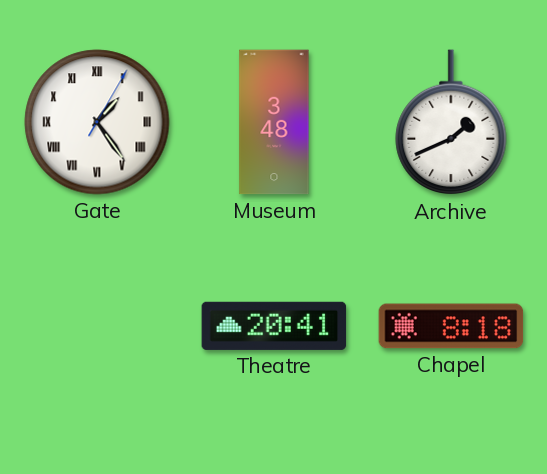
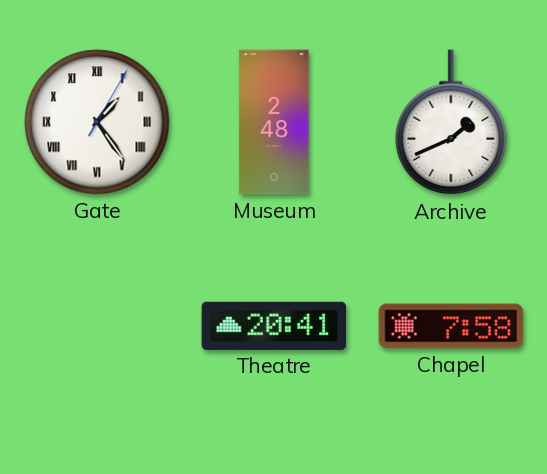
Museum: 3:48 -> 2:48 (274, 122)
Chapel: 8:18 -> 7:58 (451, 326)
